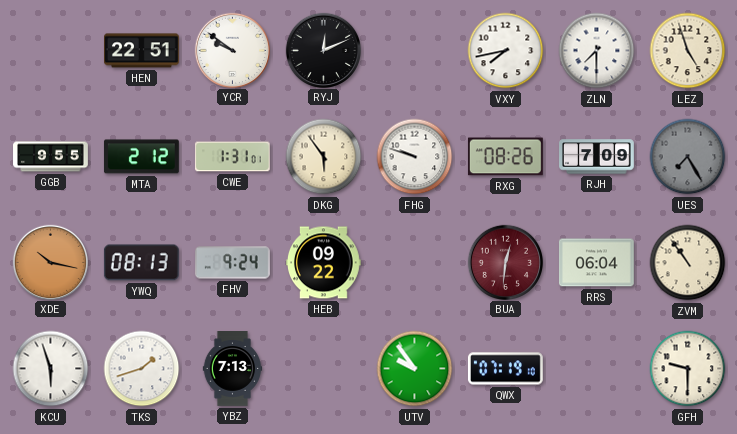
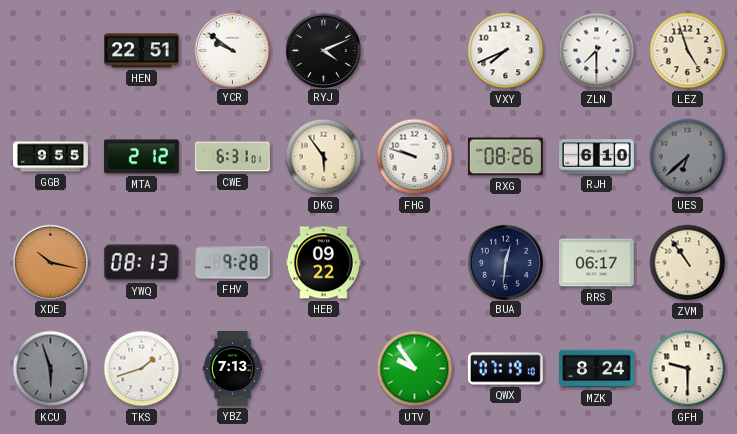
RYJ: 12:11 -> 4:11 (323, 50)
VXY: 7:43 -> 7:41 (506, 51)
CWE: 1:31 -> 6:31 (232, 157)
RJH: 7:09 -> 6:10 (597, 157)
UES: 7:25 -> 6:38 (688, 157)
FHV: 9:24 -> 9:28 (232, 263)
BUA dial: burgundy -> navy (505, 262)
RRS: 06:04 -> 06:17 (596, 263)
KCU dial: white -> grey (51, 369)
MZK: none -> 8:24 (597, 369)
